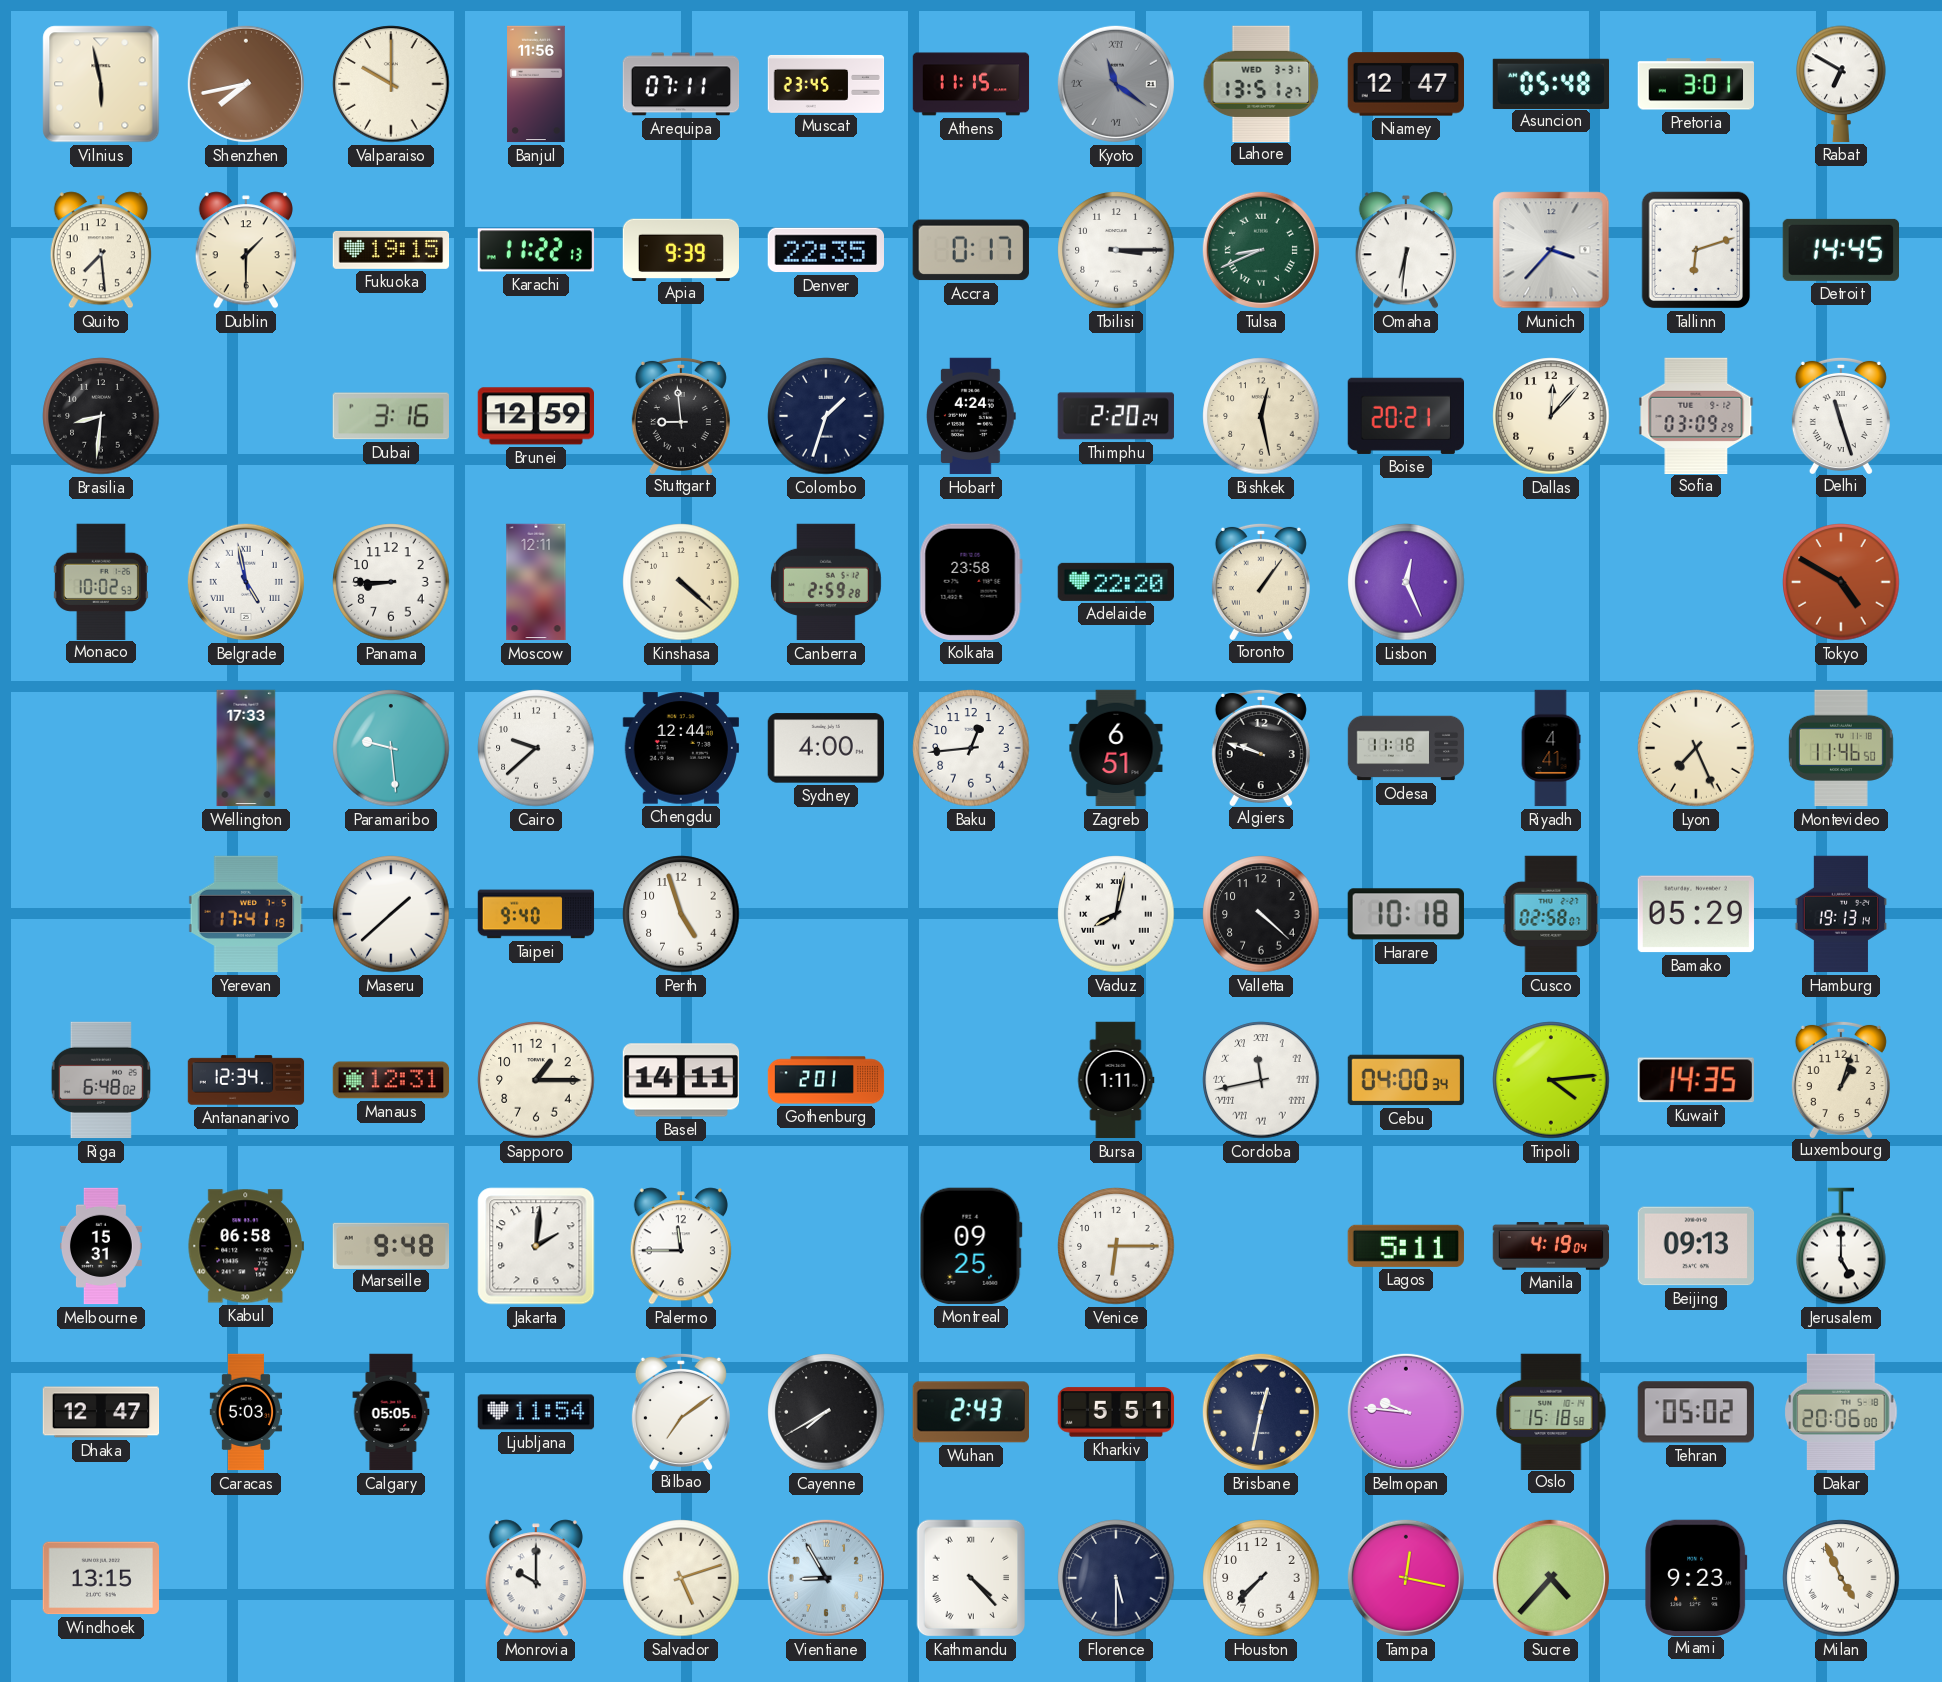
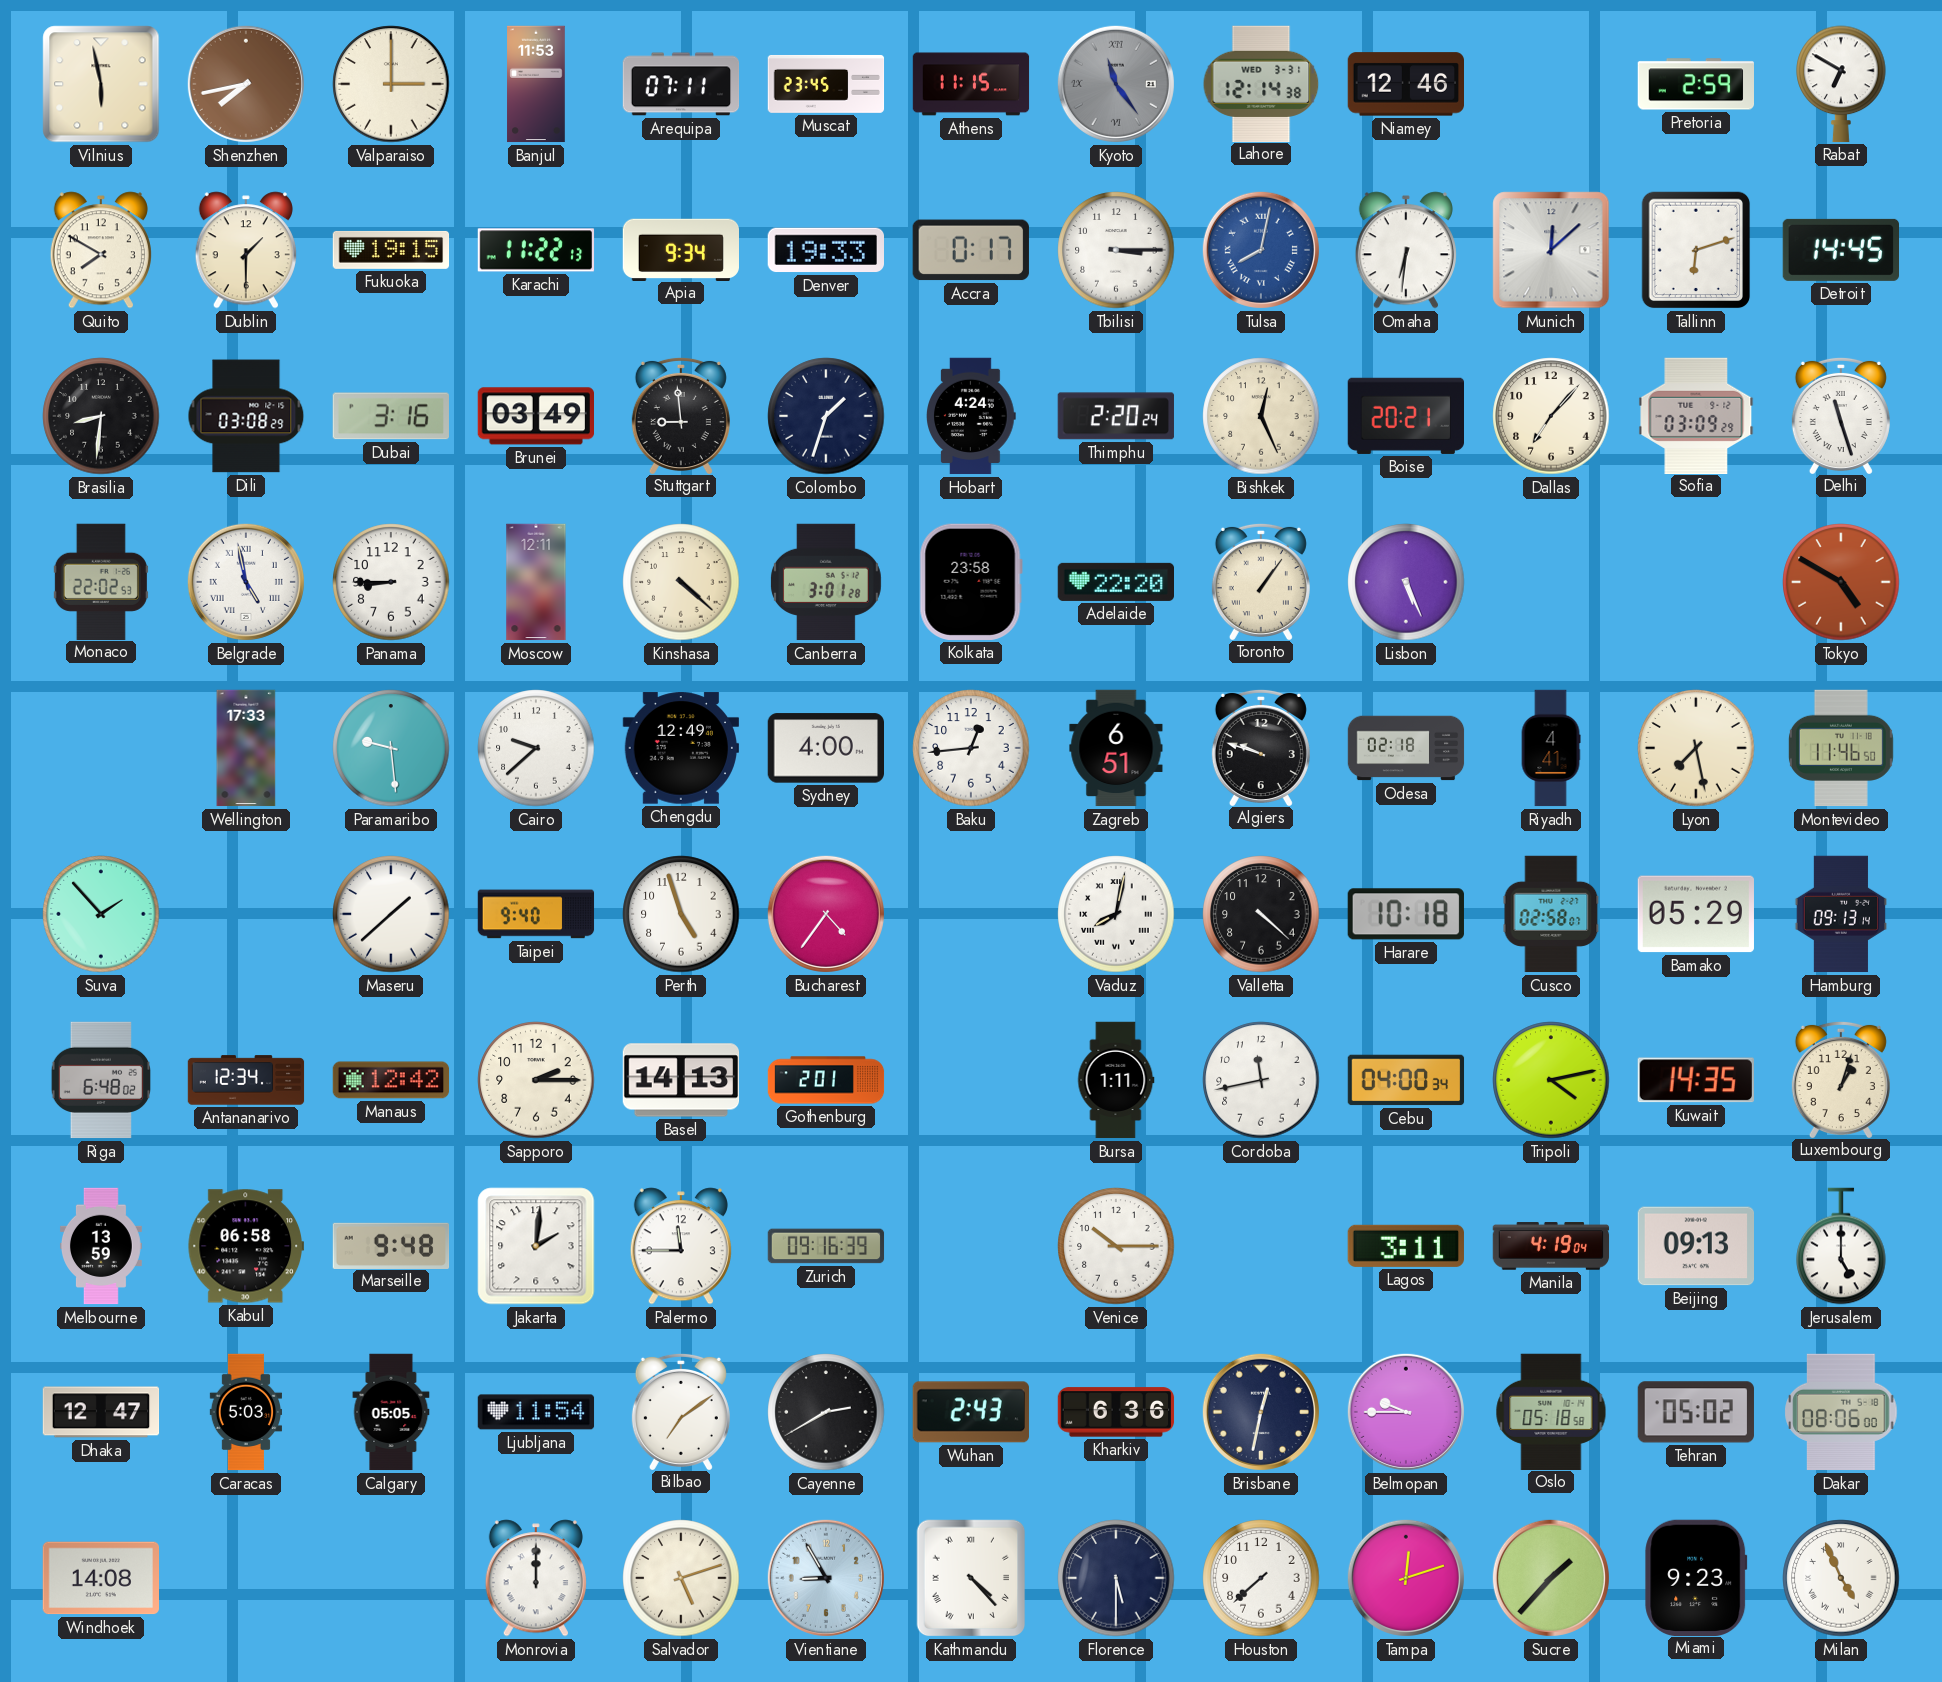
Valparaiso: 10:00 -> 3:00 (391, 84)
Banjul: 11:56 -> 11:53 (536, 84)
Kyoto: 11:21 -> 11:24 (1116, 84)
Lahore: 13:51 -> 12:14 (1261, 83)
Niamey: 12:47 -> 12:46 (1405, 84)
Asuncion: 05:48 -> none (1551, 83)
Pretoria: 3:01 -> 2:59 (1695, 84)
Quito: 7:29 -> 7:50 (101, 250)
Apia: 9:39 -> 9:34 (681, 249)
Denver: 22:35 -> 19:33 (825, 250)
Tulsa: 8:41 -> 8:02 (1261, 250)
Tulsa dial: green -> blue (1261, 250)
Munich: 3:37 -> 12:08 (1551, 250)
Dili: none -> 03:08 (246, 416)
Brunei: 12:59 -> 03:49 (535, 416)
Bishkek: 12:28 -> 12:26 (1261, 416)
Dallas: 12:07 -> 7:07 (1551, 416)
Monaco: 10:02 -> 22:02 (101, 581)
Canberra: 2:59 -> 3:01 (826, 582)
Lisbon: 12:26 -> 5:26 (1406, 582)
Chengdu: 12:44 -> 12:49 (680, 748)
Odesa: 11:18 -> 02:18 (1406, 748)
Lyon: 7:26 -> 7:28 (1696, 748)
Suva: none -> 1:53 (101, 914)
Yerevan: 17:41 -> none (246, 914)
Bucharest: none -> 4:36 (826, 914)
Hamburg: 19:13 -> 09:13 (1841, 914)
Manaus: 12:31 -> 12:42 (391, 1080)
Sapporo: 1:15 -> 2:15 (536, 1080)
Basel: 14:11 -> 14:13 (681, 1080)
Cordoba numerals: Roman -> Arabic (1261, 1080)
Tripoli: 4:14 -> 4:13 (1551, 1080)
Melbourne: 15:31 -> 13:59 (101, 1246)
Zurich: none -> 09:16 (826, 1246)
Montreal: 09:25 -> none (971, 1246)
Venice: 6:15 -> 10:15 (1116, 1246)
Lagos: 5:11 -> 3:11 (1406, 1246)
Cayenne: 7:40 -> 2:40 (826, 1412)
Kharkiv: 5:51 -> 6:36 (1116, 1412)
Belmopan: 9:46 -> 9:45 (1406, 1412)
Oslo: 15:18 -> 05:18 (1551, 1411)
Dakar: 20:06 -> 08:06 (1841, 1412)
Windhoek: 13:15 -> 14:08 (100, 1578)
Monrovia: 10:00 -> 12:00 (536, 1578)
Houston: 7:37 -> 7:38 (1261, 1578)
Tampa: 12:17 -> 12:12 (1406, 1578)
Sucre: 4:37 -> 1:37 (1551, 1578)
